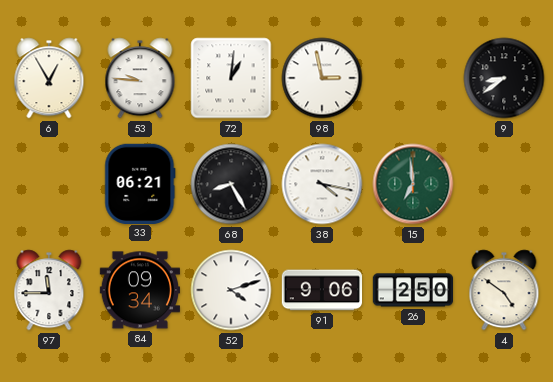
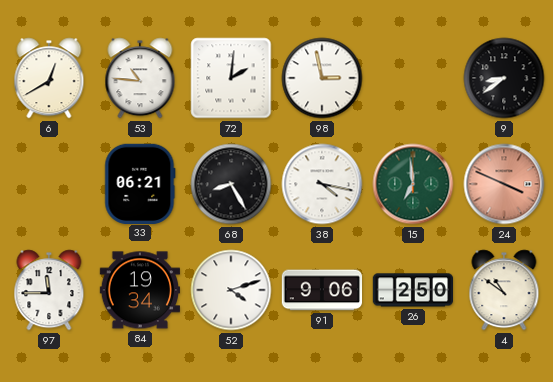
6: 12:55 -> 12:40 (49, 78)
53: 9:46 -> 10:46 (140, 78)
72: 1:01 -> 2:01 (231, 78)
24: none -> 3:49 (504, 184)
84: 09:34 -> 19:34 (139, 290)
4: 4:51 -> 10:51 (504, 290)
